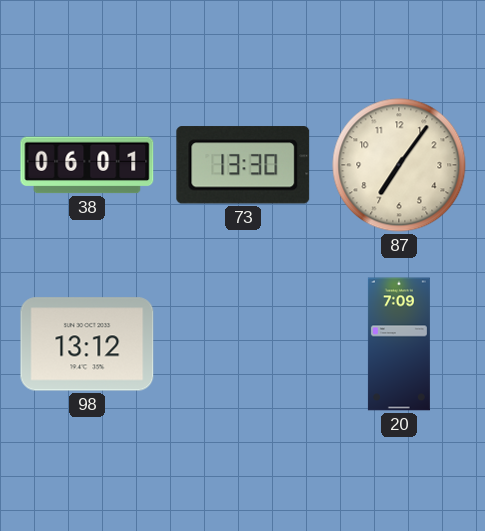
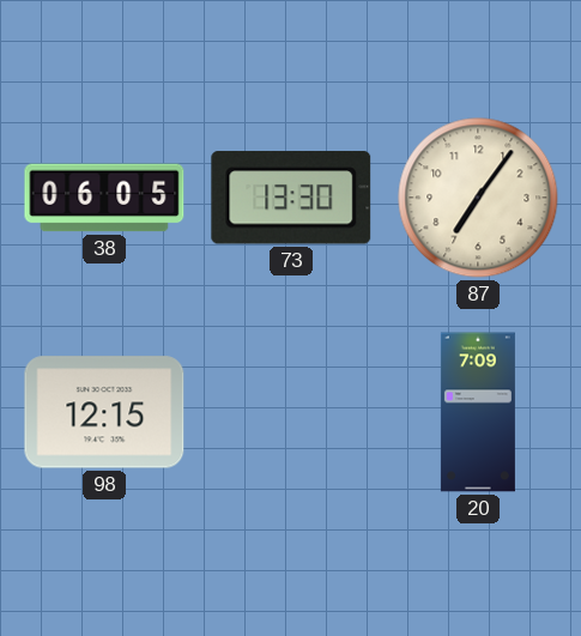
38: 06:01 -> 06:05 (104, 198)
98: 13:12 -> 12:15 (104, 412)
